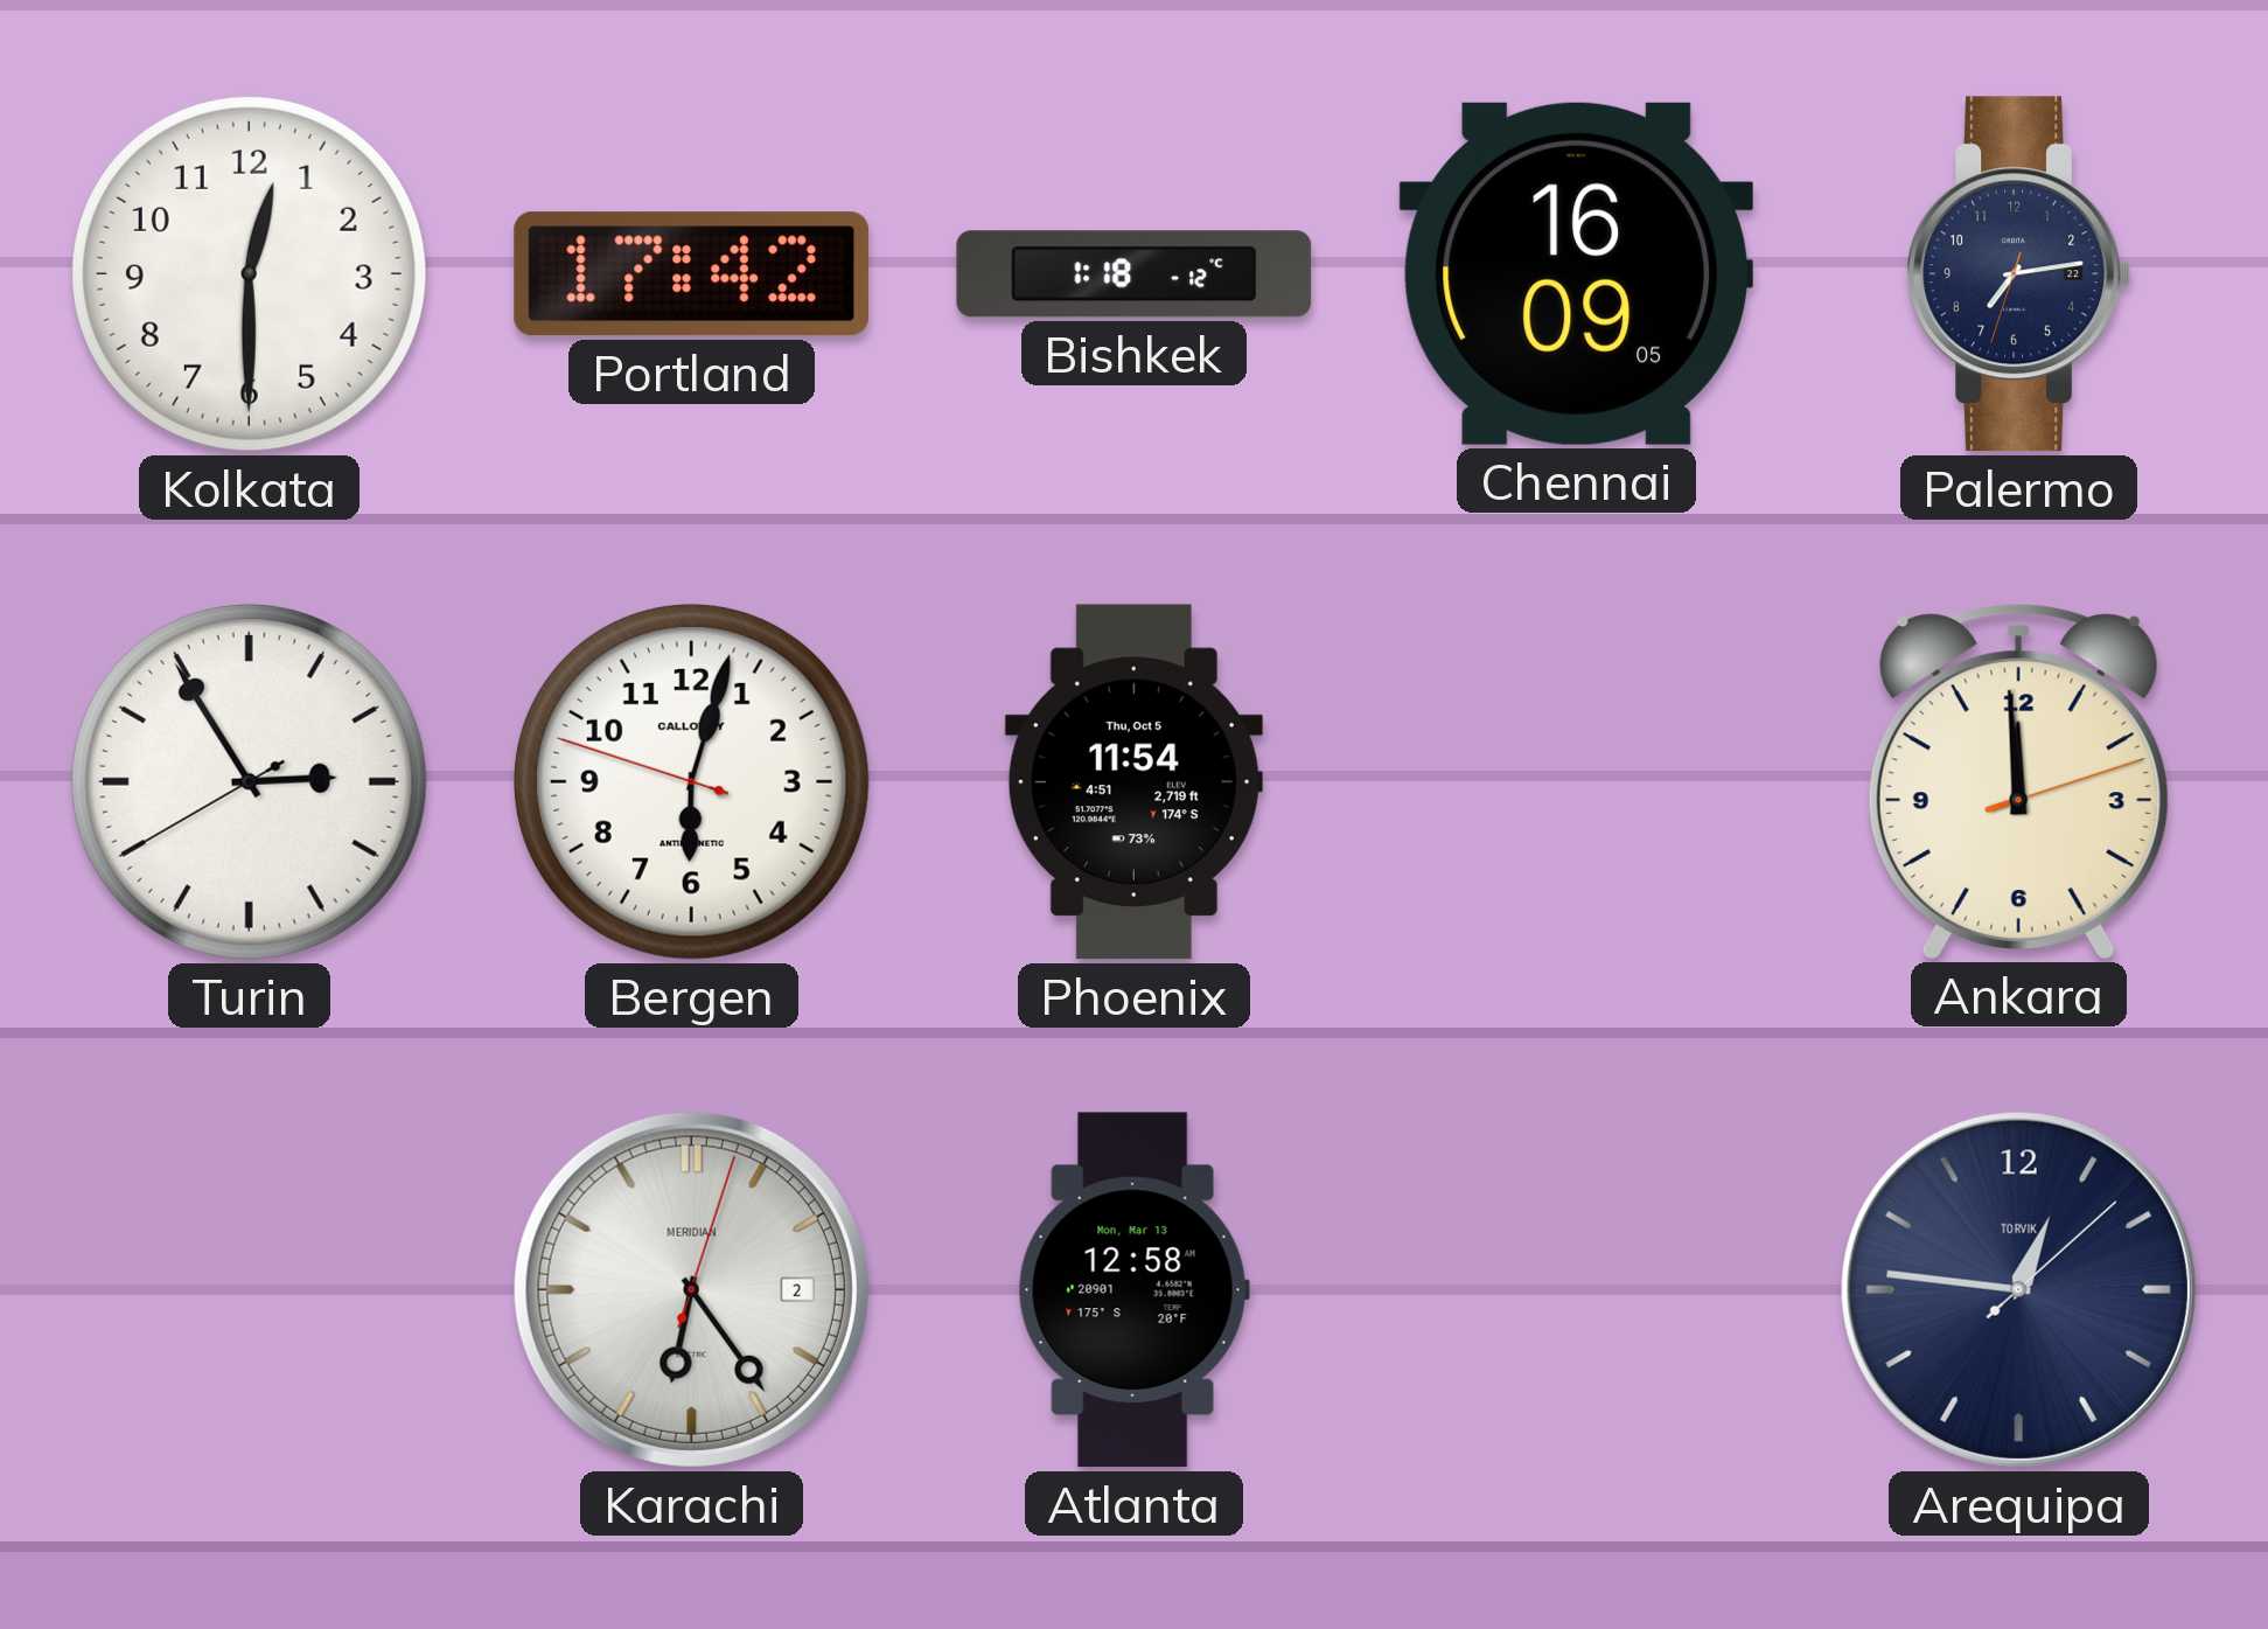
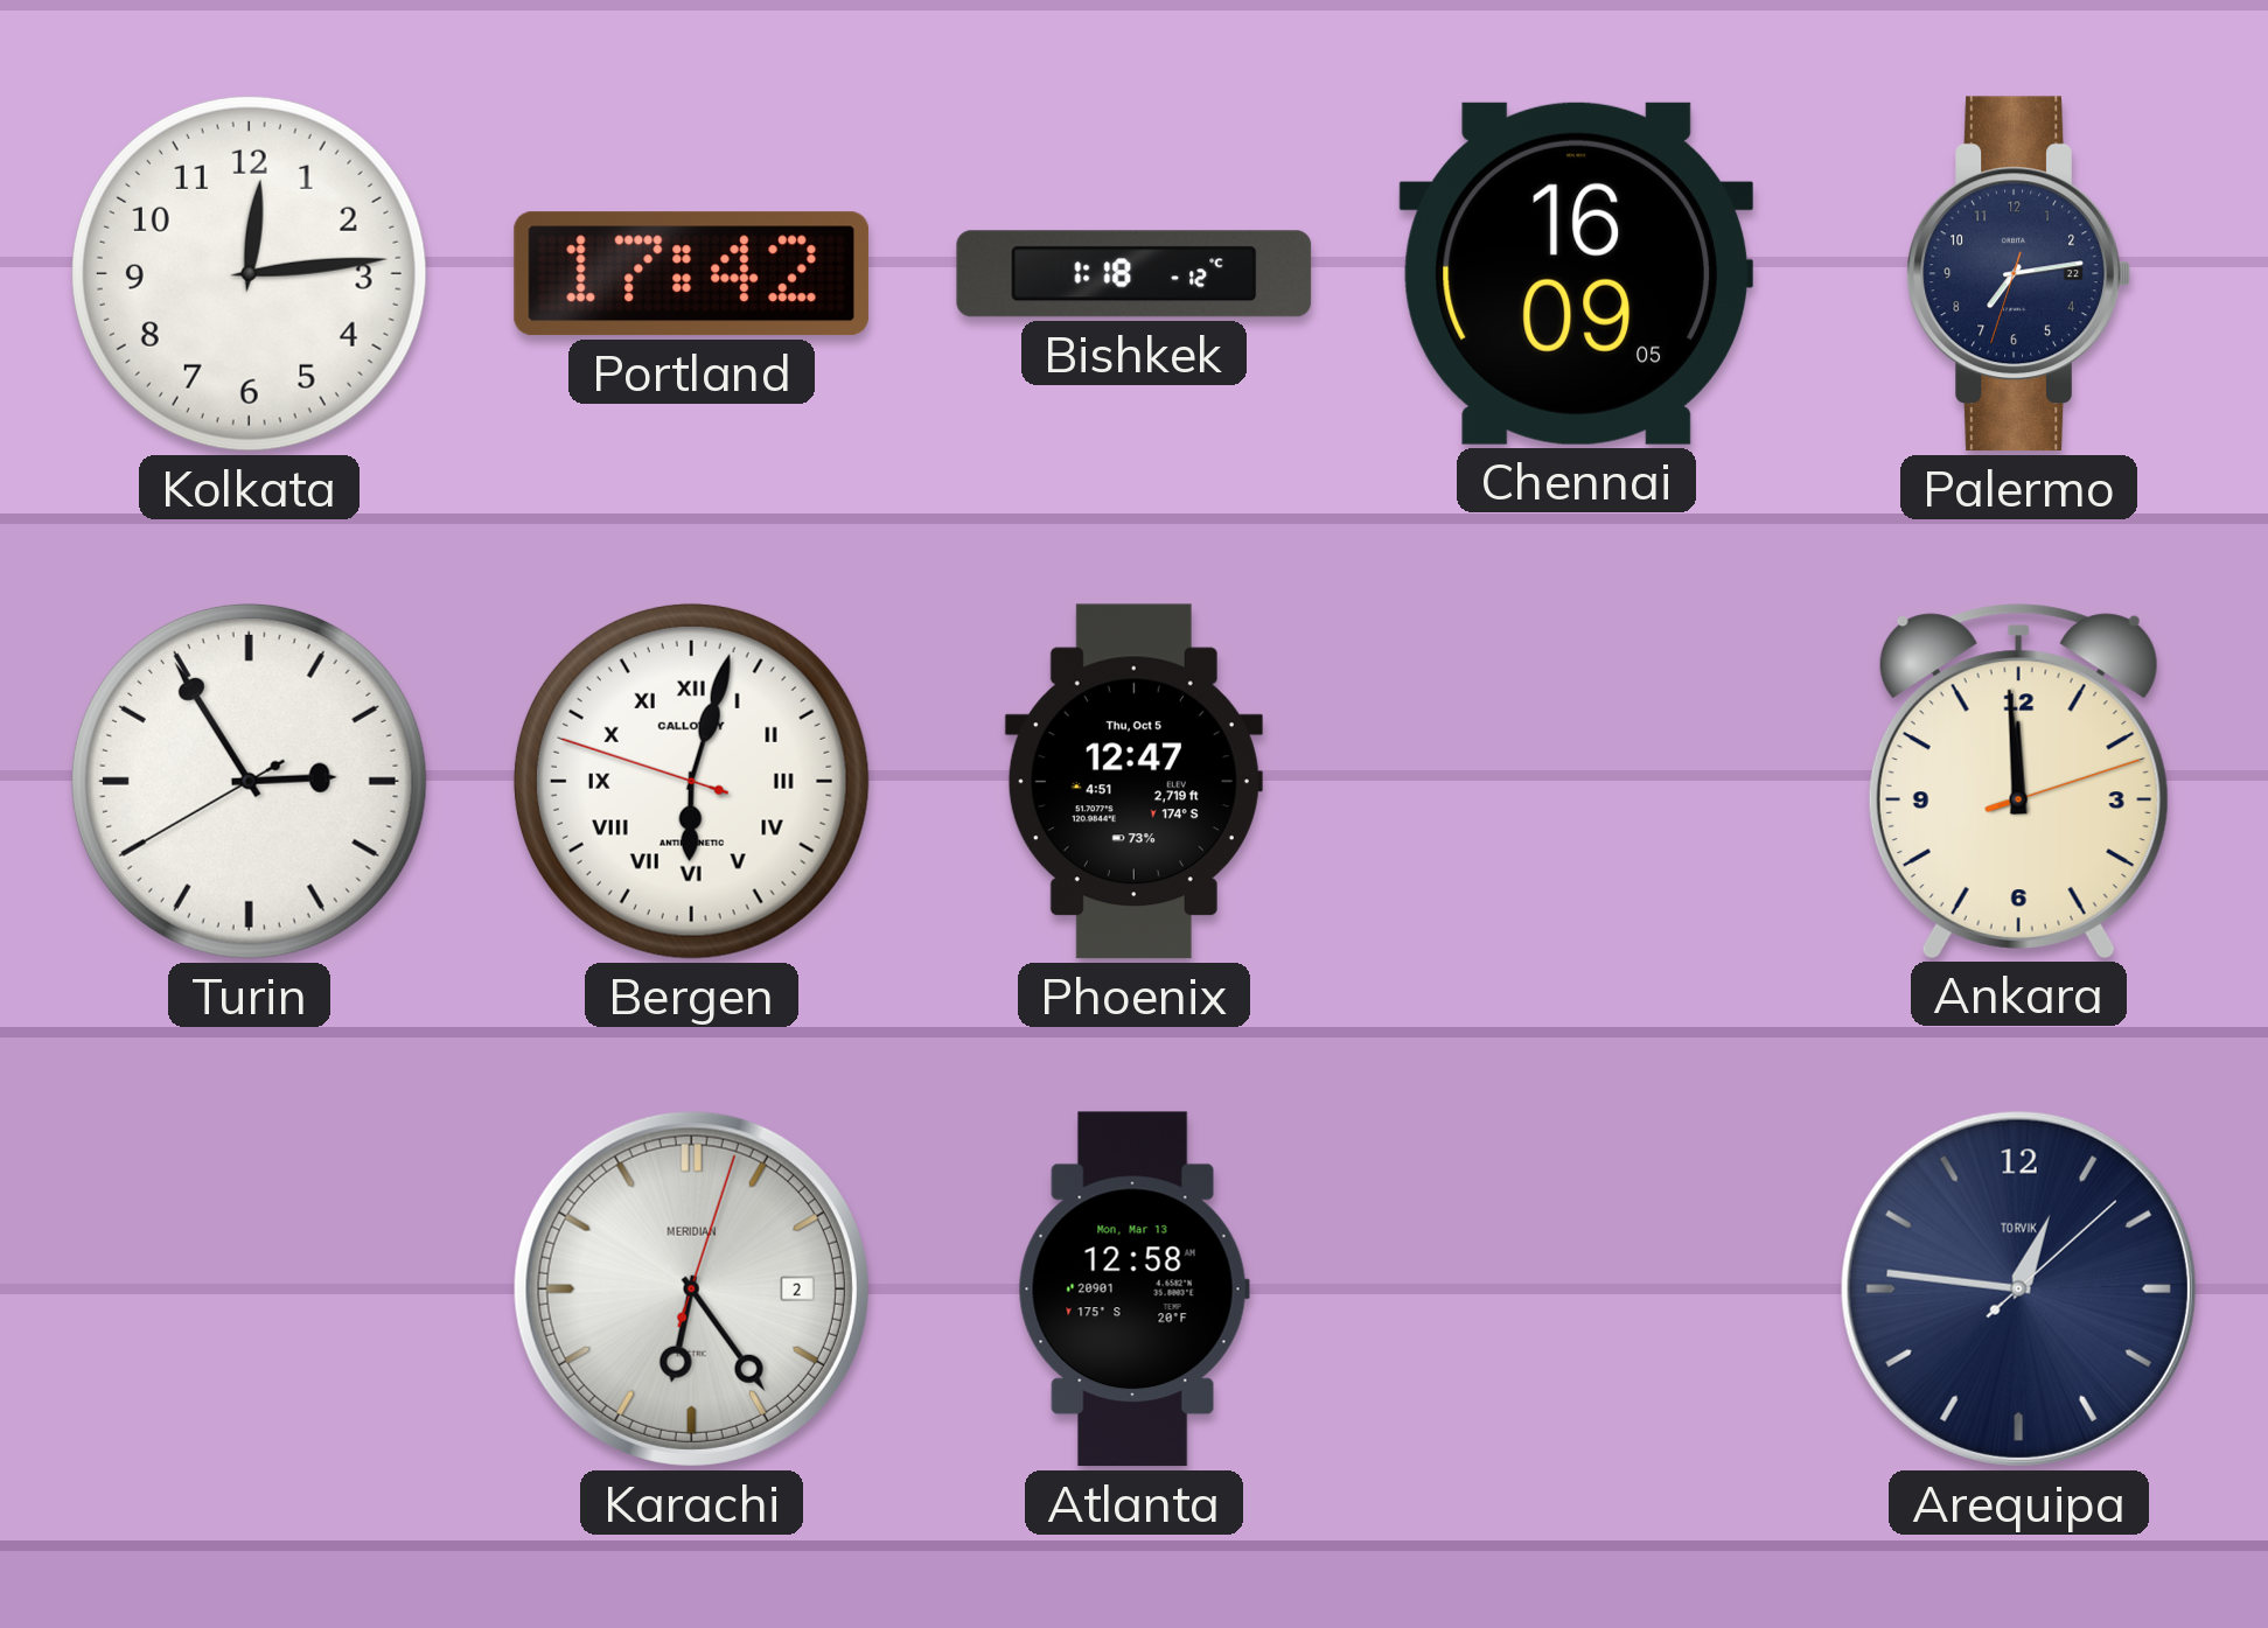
Kolkata: 12:30 -> 12:14 (249, 273)
Bergen numerals: Arabic -> Roman (691, 781)
Phoenix: 11:54 -> 12:47 (1133, 782)
